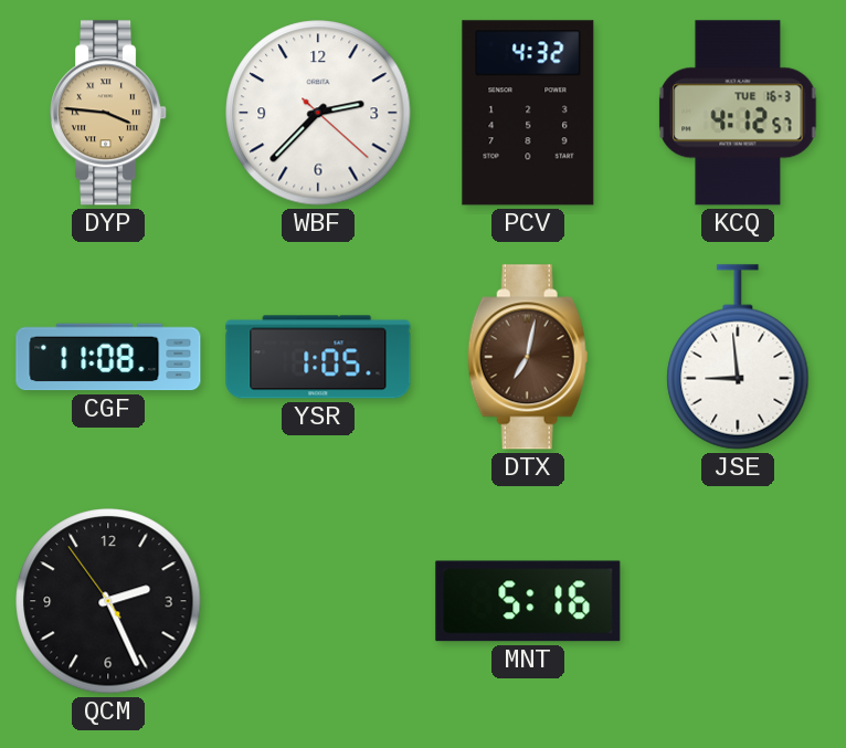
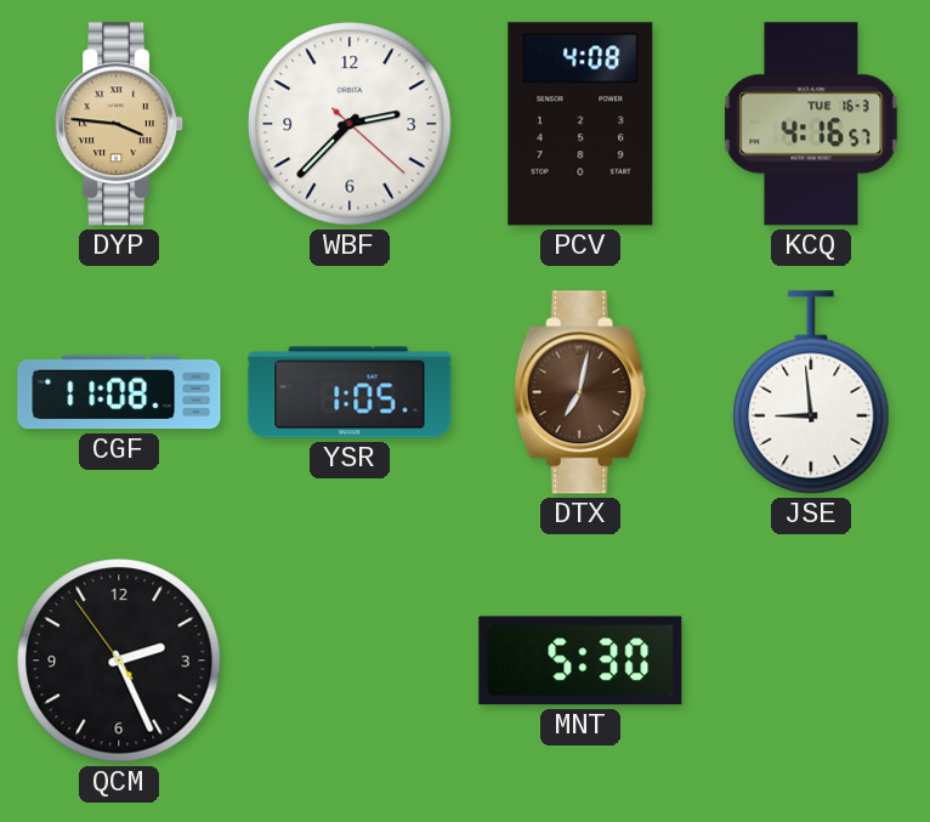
PCV: 4:32 -> 4:08 (580, 124)
KCQ: 4:12 -> 4:16 (811, 124)
MNT: 5:16 -> 5:30 (580, 661)
